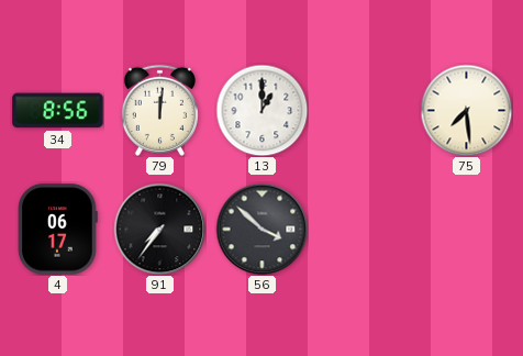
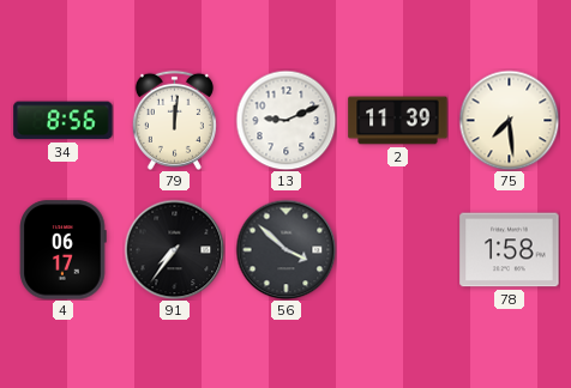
13: 1:00 -> 9:11 (285, 120)
2: none -> 11:39 (398, 121)
78: none -> 1:58 (510, 250)
